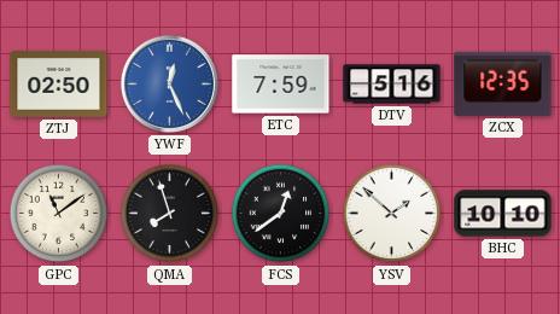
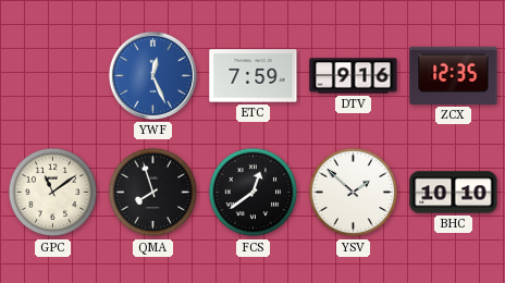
ZTJ: 02:50 -> none (59, 83)
DTV: 5:16 -> 9:16 (354, 76)
